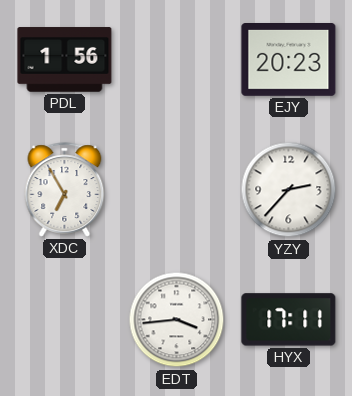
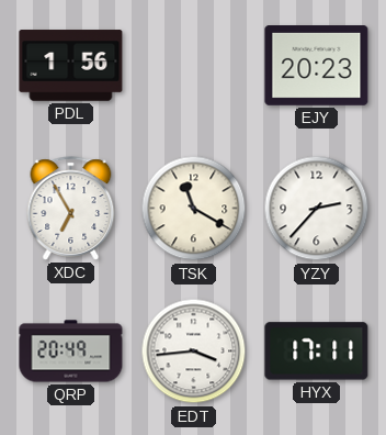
TSK: none -> 11:20 (194, 209)
QRP: none -> 20:49 (71, 352)
